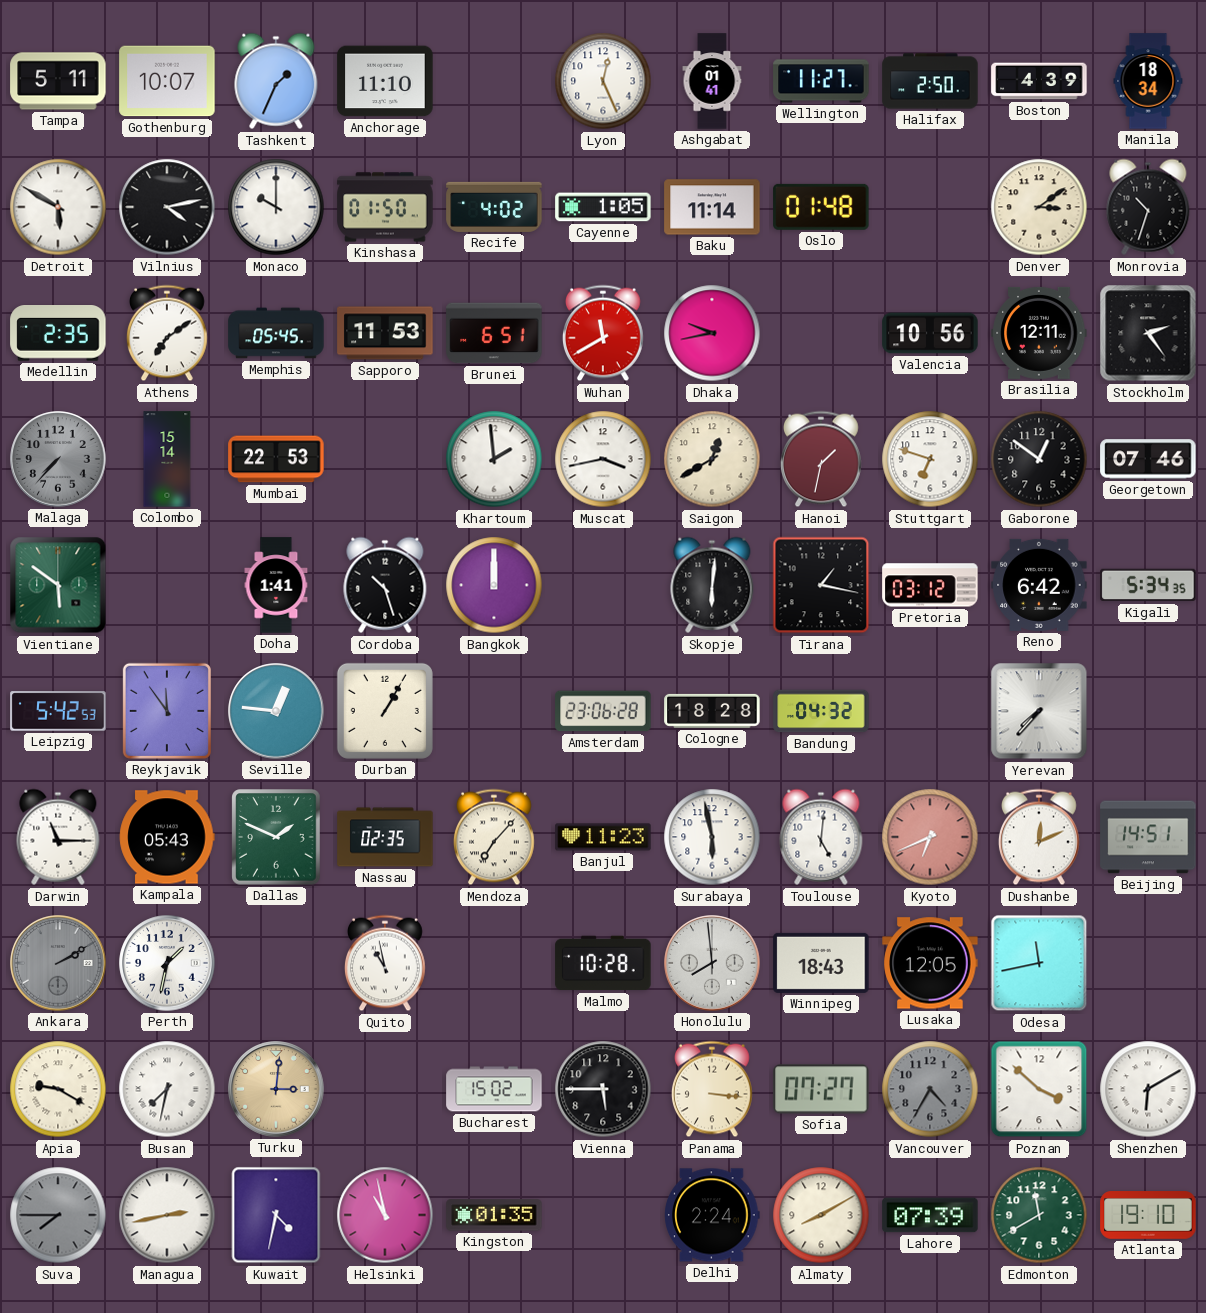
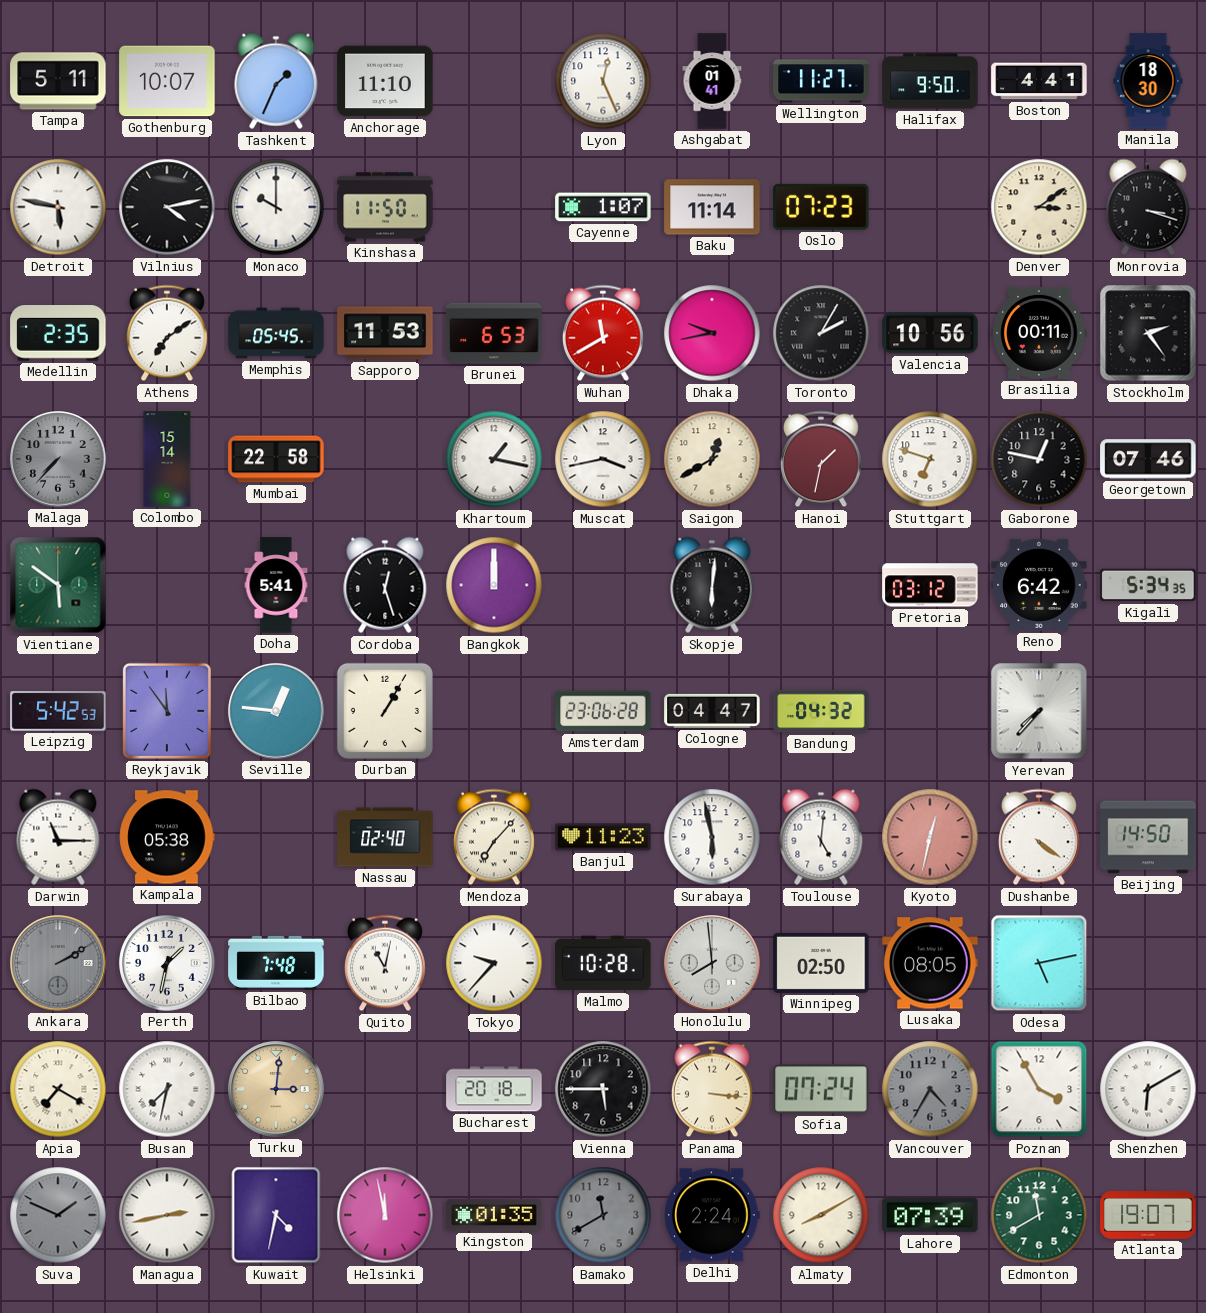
Halifax: 2:50 -> 9:50 (930, 81)
Boston: 4:39 -> 4:41 (1039, 81)
Manila: 18:34 -> 18:30 (1148, 81)
Detroit: 5:50 -> 5:47 (58, 207)
Kinshasa: 01:50 -> 11:50 (385, 207)
Recife: 4:02 -> none (494, 207)
Cayenne: 1:05 -> 1:07 (603, 207)
Oslo: 01:48 -> 07:23 (821, 207)
Monrovia: 10:33 -> 3:18 (1148, 207)
Brunei: 6:51 -> 6:53 (494, 333)
Toronto: none -> 2:05 (821, 333)
Brasilia: 12:11 -> 00:11 (1039, 333)
Mumbai: 22:53 -> 22:58 (276, 459)
Khartoum: 1:59 -> 1:17 (494, 459)
Gaborone: 12:51 -> 12:47 (1039, 459)
Doha: 1:41 -> 5:41 (276, 585)
Cordoba: 10:27 -> 12:27 (385, 585)
Tirana: 1:17 -> none (821, 585)
Cologne: 18:28 -> 04:47 (712, 711)
Kampala: 05:43 -> 05:38 (167, 837)
Dallas: 1:49 -> none (276, 837)
Nassau: 02:35 -> 02:40 (385, 837)
Kyoto: 6:41 -> 12:32 (930, 837)
Dushanbe: 12:11 -> 4:21 (1039, 837)
Beijing: 14:51 -> 14:50 (1148, 837)
Bilbao: none -> 7:48 (276, 963)
Quito: 10:58 -> 11:02 (385, 963)
Tokyo: none -> 9:37 (494, 963)
Winnipeg: 18:43 -> 02:50 (821, 963)
Lusaka: 12:05 -> 08:05 (930, 963)
Odesa: 11:43 -> 5:13 (1039, 963)
Apia: 9:20 -> 7:20 (58, 1089)
Bucharest: 15:02 -> 20:18 (494, 1089)
Sofia: 07:27 -> 07:24 (821, 1089)
Poznan: 3:52 -> 3:55 (1039, 1089)
Suva: 7:45 -> 1:49 (58, 1215)
Helsinki: 10:58 -> 11:58 (385, 1215)
Bamako: none -> 11:40 (603, 1215)
Atlanta: 19:10 -> 19:07 (1148, 1215)
